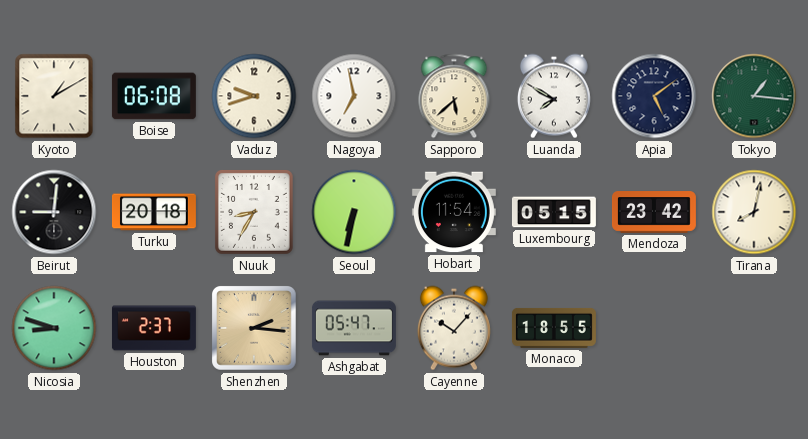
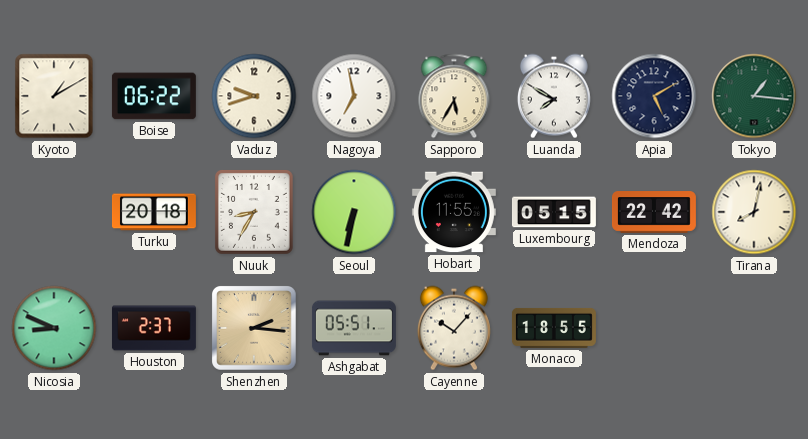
Boise: 06:08 -> 06:22 (154, 96)
Sapporo: 5:38 -> 5:35 (454, 96)
Apia: 5:09 -> 5:10 (654, 96)
Beirut: 9:01 -> none (54, 212)
Hobart: 11:54 -> 11:55 (454, 212)
Mendoza: 23:42 -> 22:42 (654, 212)
Nicosia: 8:48 -> 8:49 (54, 328)
Ashgabat: 05:47 -> 05:51 (354, 328)
